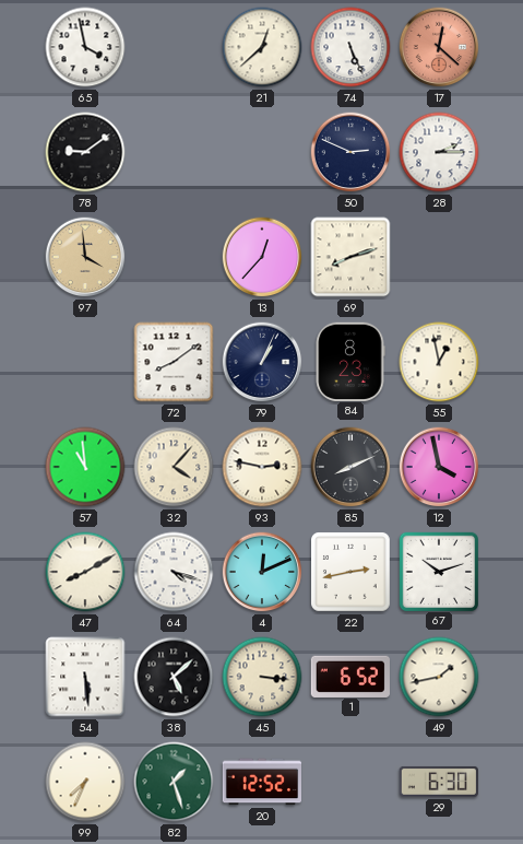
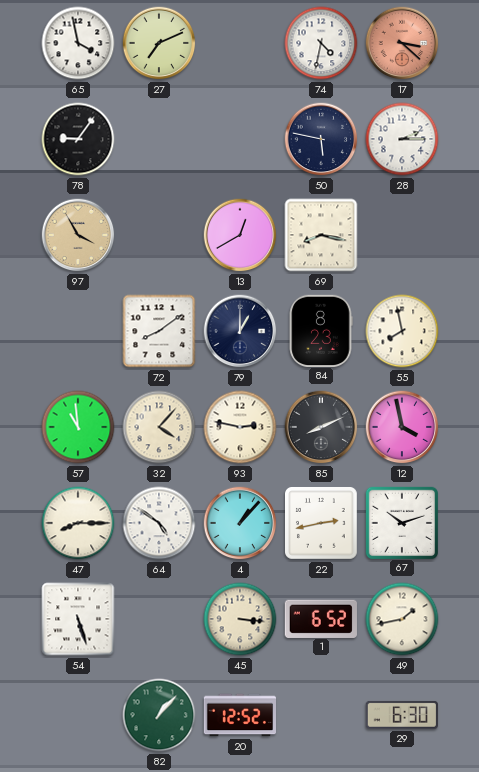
27: none -> 7:11 (159, 43)
21: 12:38 -> none (262, 47)
74: 5:26 -> 4:32 (321, 43)
17: 12:22 -> 3:22 (402, 43)
78: 9:09 -> 9:06 (78, 139)
50: 2:49 -> 5:47 (321, 139)
97: 3:59 -> 3:55 (78, 235)
13: 12:37 -> 12:40 (240, 235)
69: 8:12 -> 8:17 (321, 235)
79: 1:04 -> 1:00 (240, 331)
55: 12:58 -> 7:58 (402, 331)
47: 8:10 -> 8:15 (78, 523)
64: 4:18 -> 4:51 (159, 523)
4: 12:11 -> 1:07 (240, 523)
54: 5:29 -> 5:27 (78, 619)
38: 5:08 -> none (174, 677)
99: 7:34 -> none (85, 782)
82: 1:27 -> 1:07 (159, 715)
